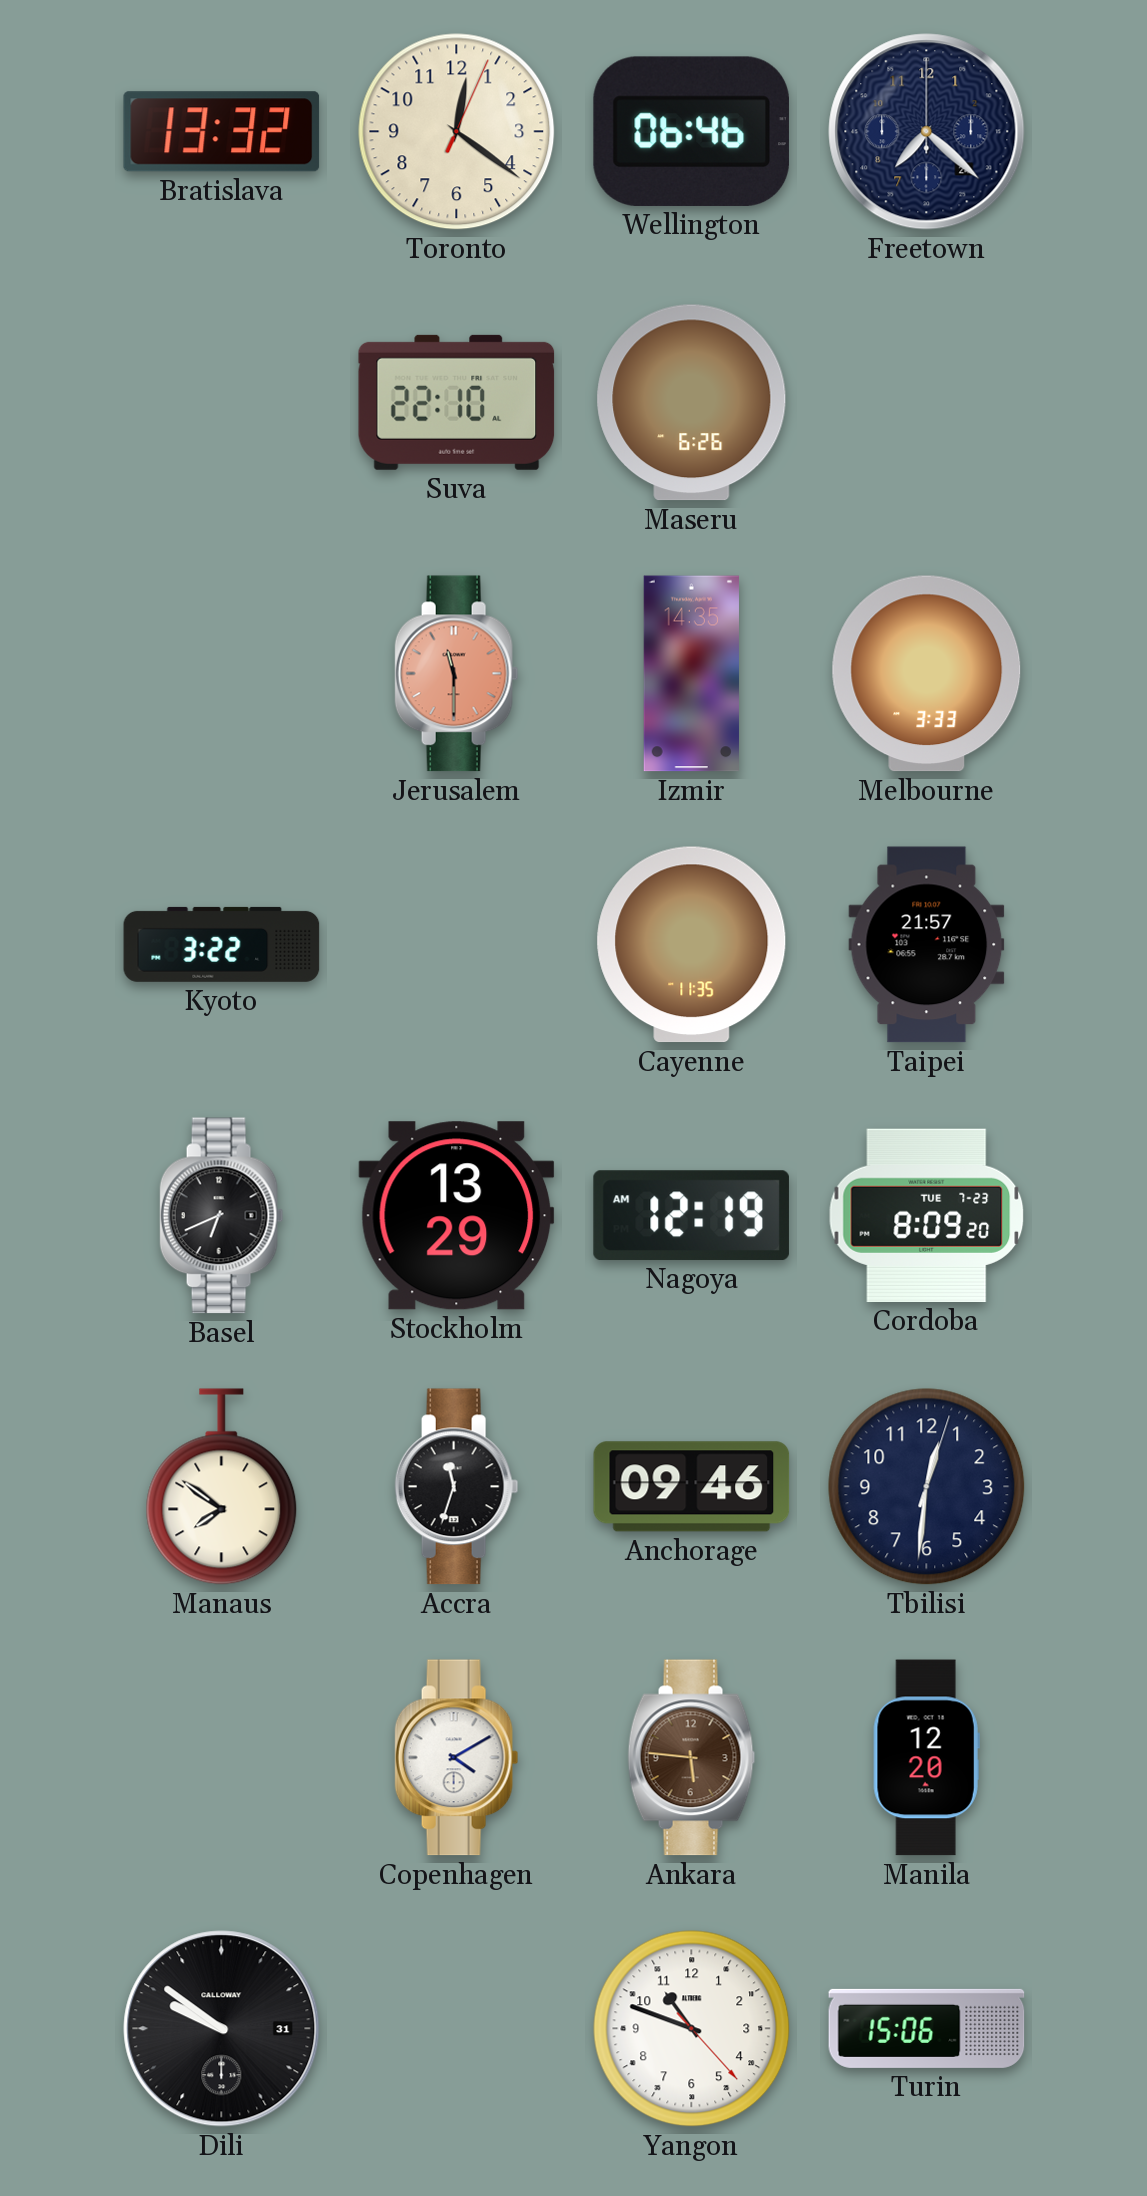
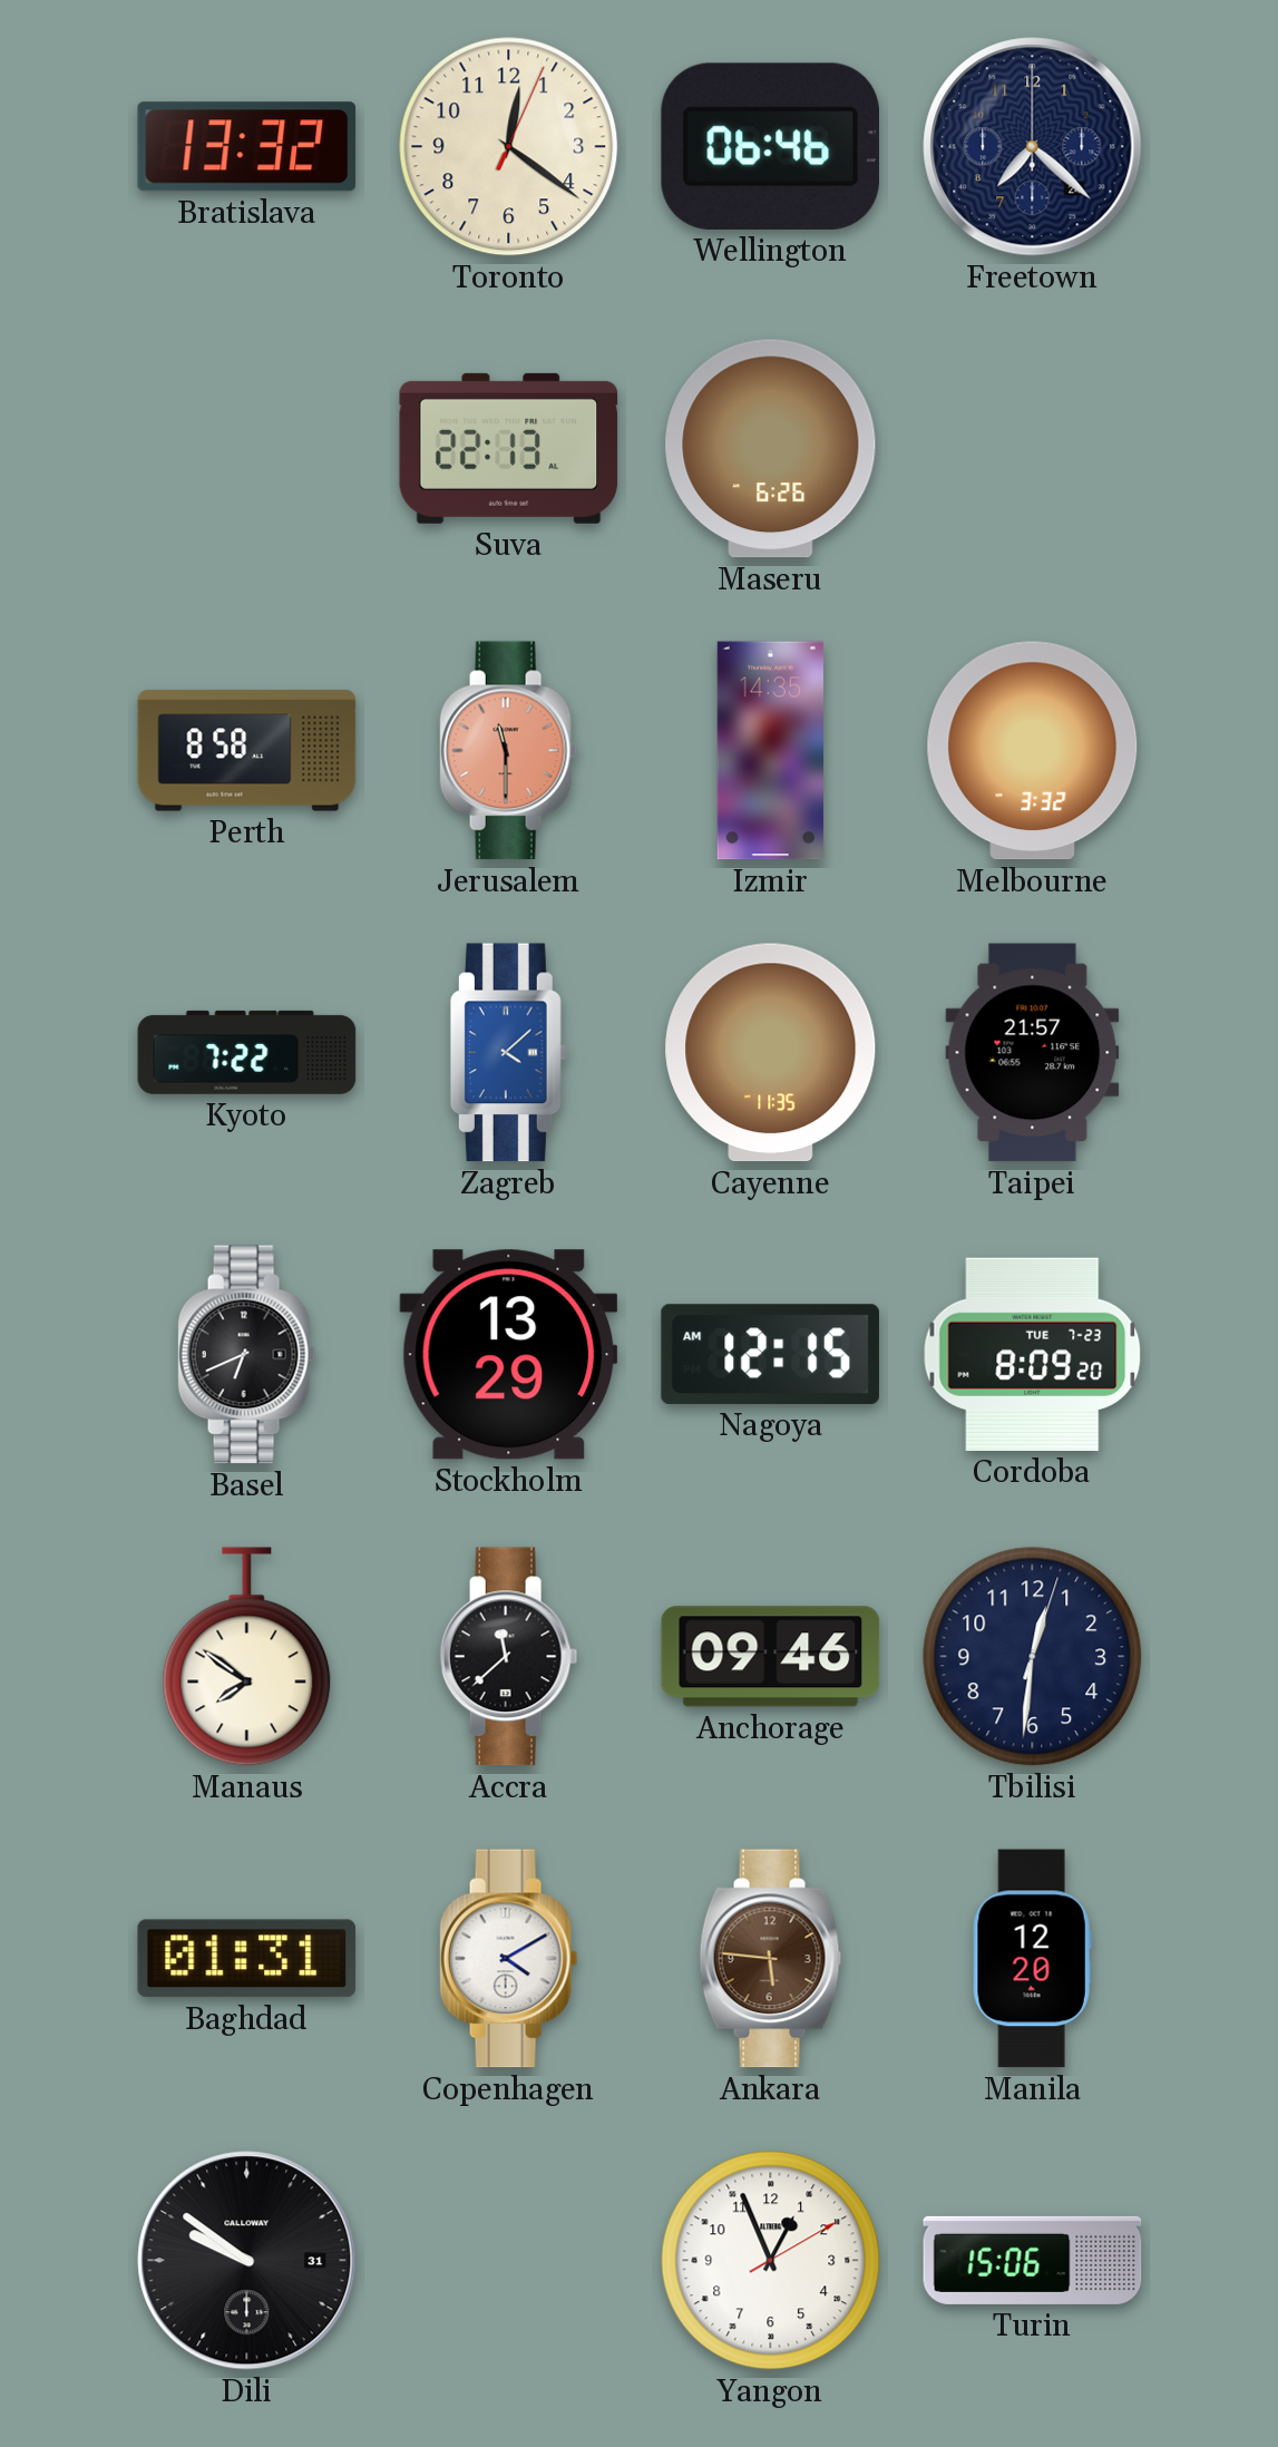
Suva: 22:10 -> 22:13 (509, 448)
Perth: none -> 8:58 (247, 751)
Melbourne: 3:33 -> 3:32 (1033, 751)
Kyoto: 3:22 -> 7:22 (247, 1052)
Zagreb: none -> 4:08 (508, 1053)
Nagoya: 12:19 -> 12:15 (770, 1354)
Accra: 11:33 -> 11:38 (509, 1657)
Baghdad: none -> 01:31 (247, 1959)
Yangon: 10:48 -> 12:56 (771, 2261)
